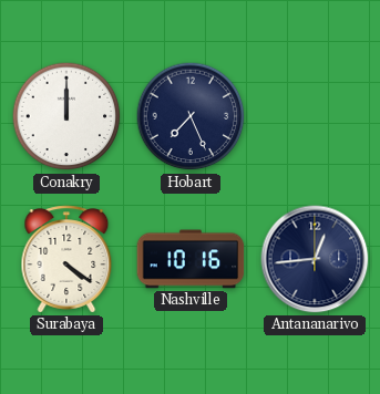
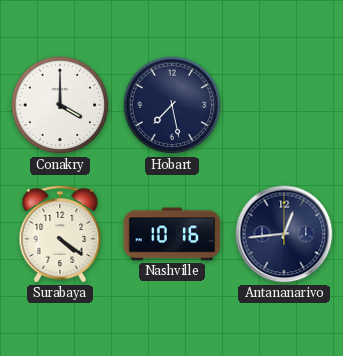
Conakry: 12:00 -> 4:00 (60, 105)
Hobart: 7:26 -> 7:28 (172, 105)
